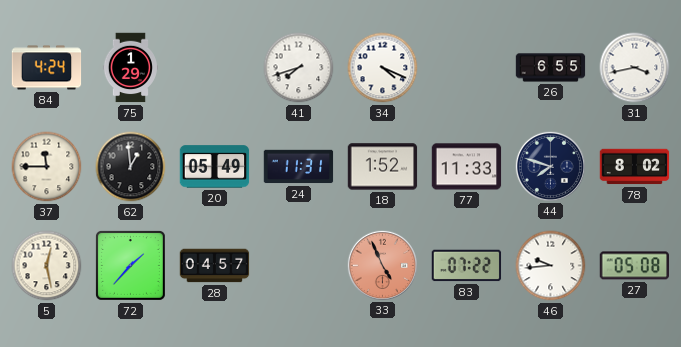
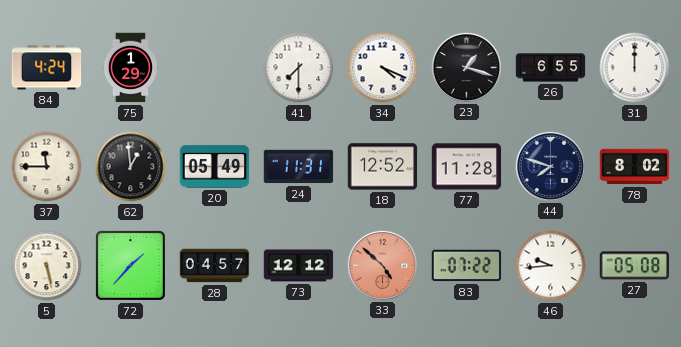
41: 7:42 -> 7:30 (299, 68)
23: none -> 1:18 (466, 67)
31: 3:43 -> 12:00 (635, 68)
18: 1:52 -> 12:52 (383, 167)
77: 11:33 -> 11:28 (467, 167)
5: 12:28 -> 5:28 (47, 266)
73: none -> 12:12 (299, 266)
33: 4:56 -> 4:52 (382, 265)
